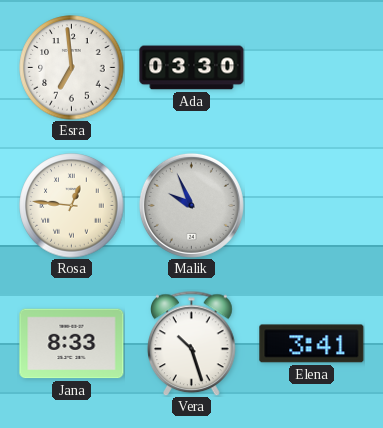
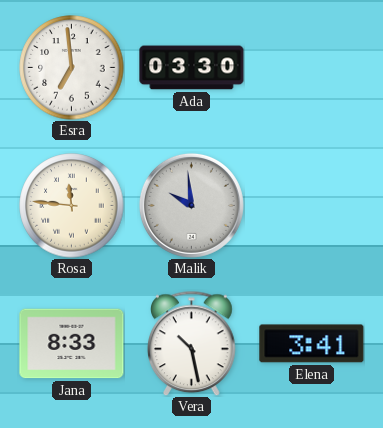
Rosa: 12:46 -> 11:46 (72, 206)
Malik: 9:56 -> 9:59 (191, 205)
Vera: 10:27 -> 10:28 (192, 343)
